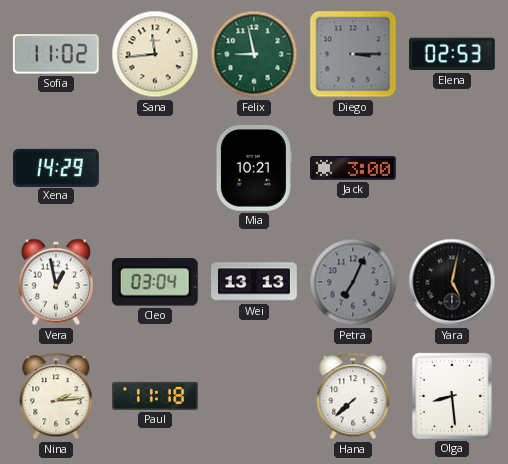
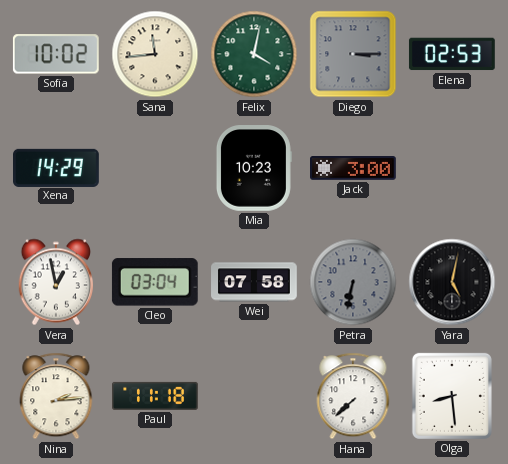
Sofia: 11:02 -> 10:02 (56, 54)
Felix: 8:58 -> 4:02 (254, 54)
Mia: 10:21 -> 10:23 (254, 169)
Wei: 13:13 -> 07:58 (254, 282)
Petra: 7:04 -> 6:32 (353, 282)
